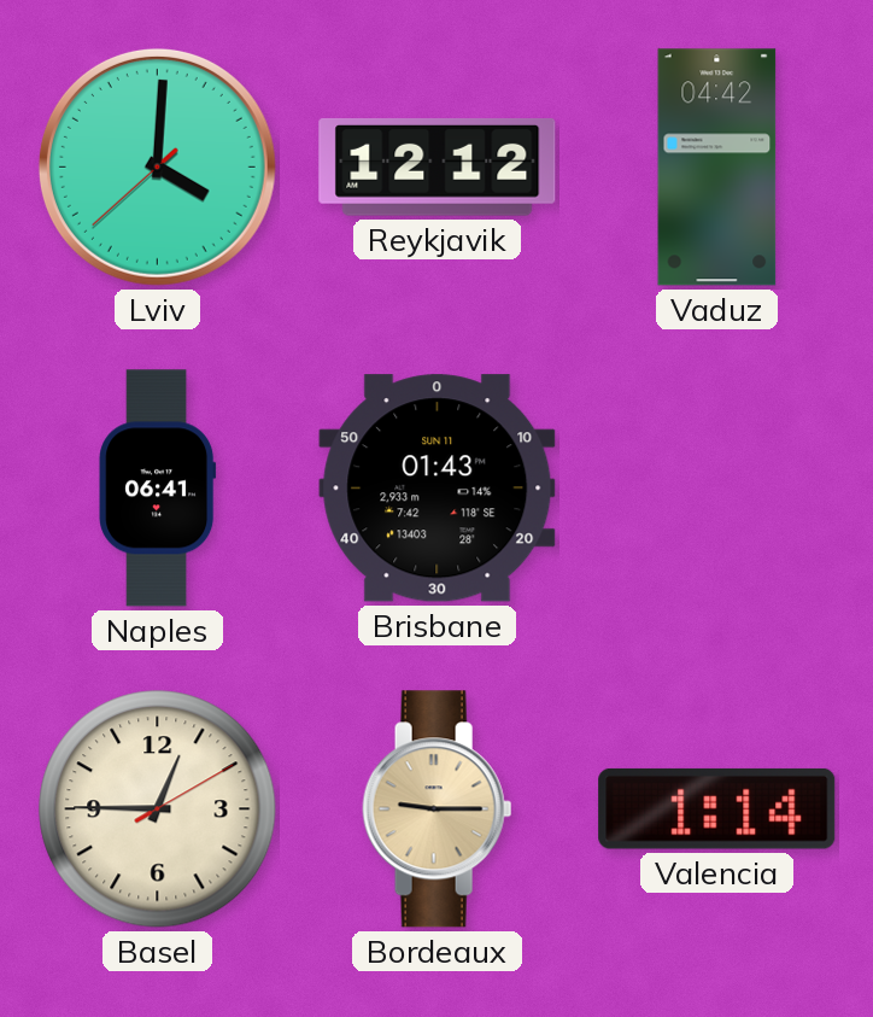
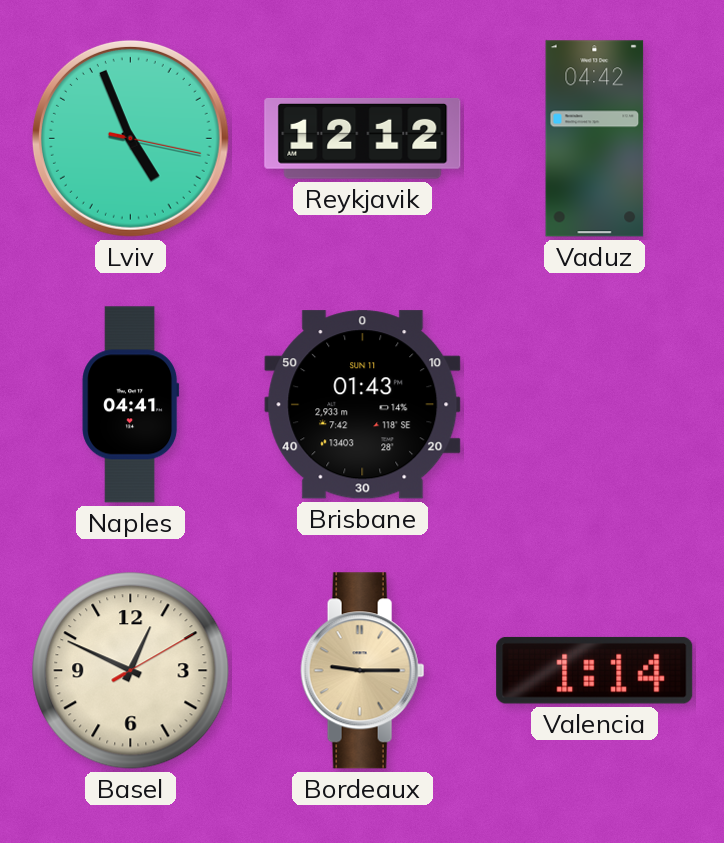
Lviv: 4:00 -> 4:56 (130, 138)
Naples: 06:41 -> 04:41 (131, 405)
Basel: 12:45 -> 12:49 (131, 671)
